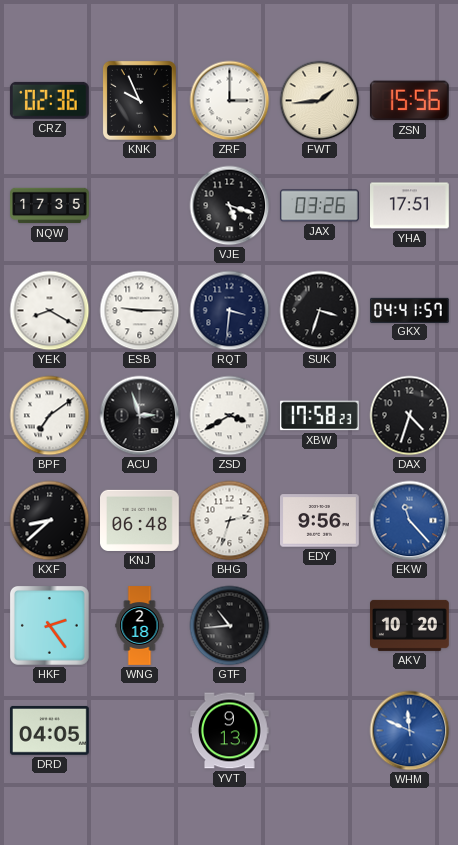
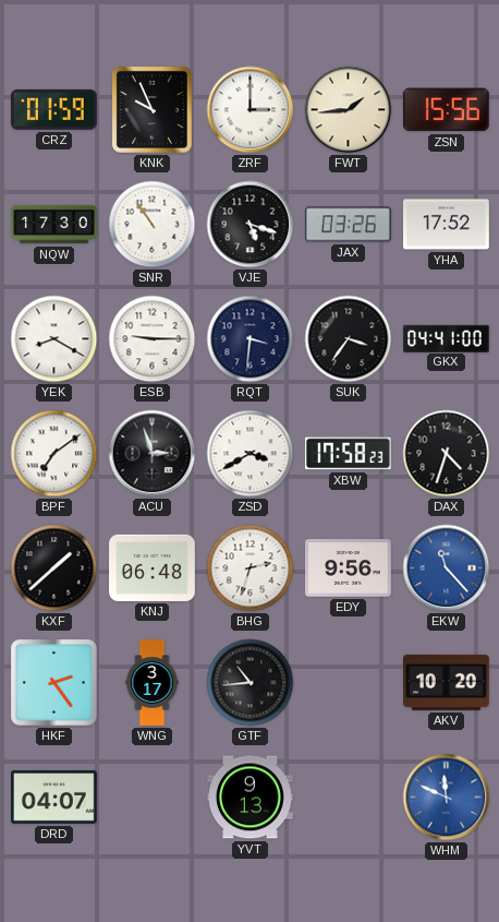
CRZ: 02:36 -> 01:59 (53, 109)
NQW: 17:35 -> 17:30 (54, 225)
SNR: none -> 10:54 (153, 225)
YHA: 17:51 -> 17:52 (447, 225)
SUK: 3:33 -> 3:36 (349, 339)
GKX: 04:41:57 -> 04:41:00 (447, 338)
KXF: 8:38 -> 1:38 (54, 568)
WNG: 2:18 -> 3:17 (153, 683)
DRD: 04:05 -> 04:07 (54, 798)
